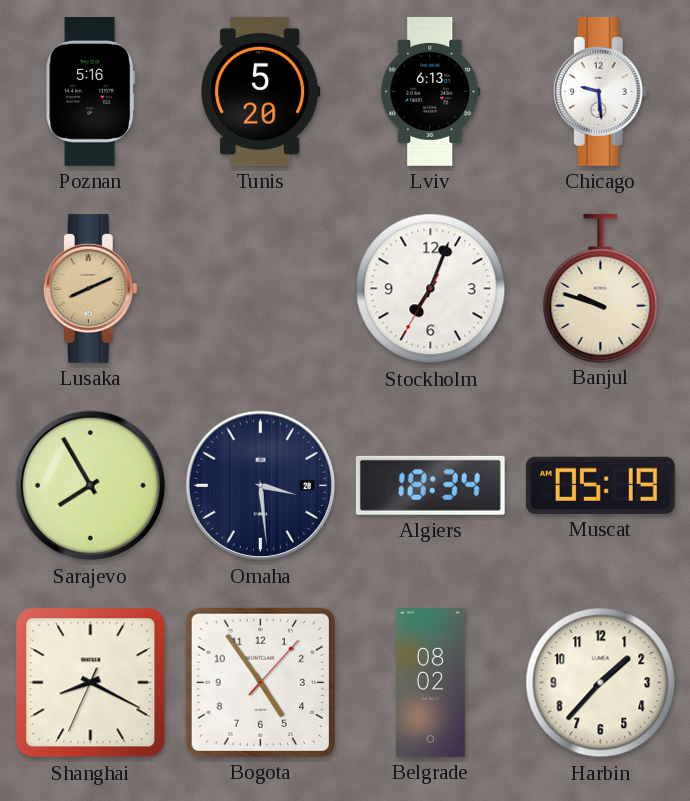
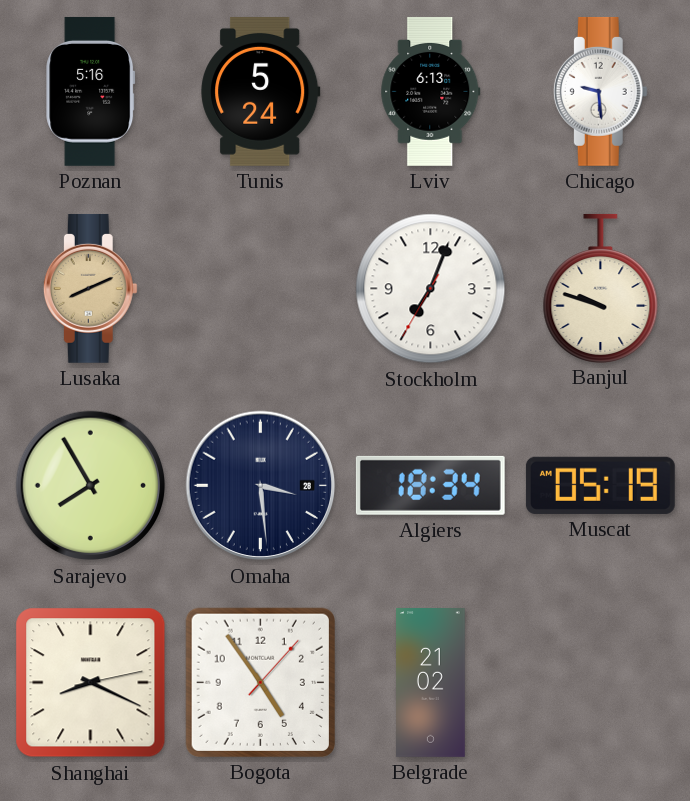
Tunis: 5:20 -> 5:24 (261, 91)
Shanghai: 8:19:34 -> 8:19:13 (91, 683)
Belgrade: 08:02 -> 21:02 (431, 683)
Harbin: 1:37 -> none (601, 683)
